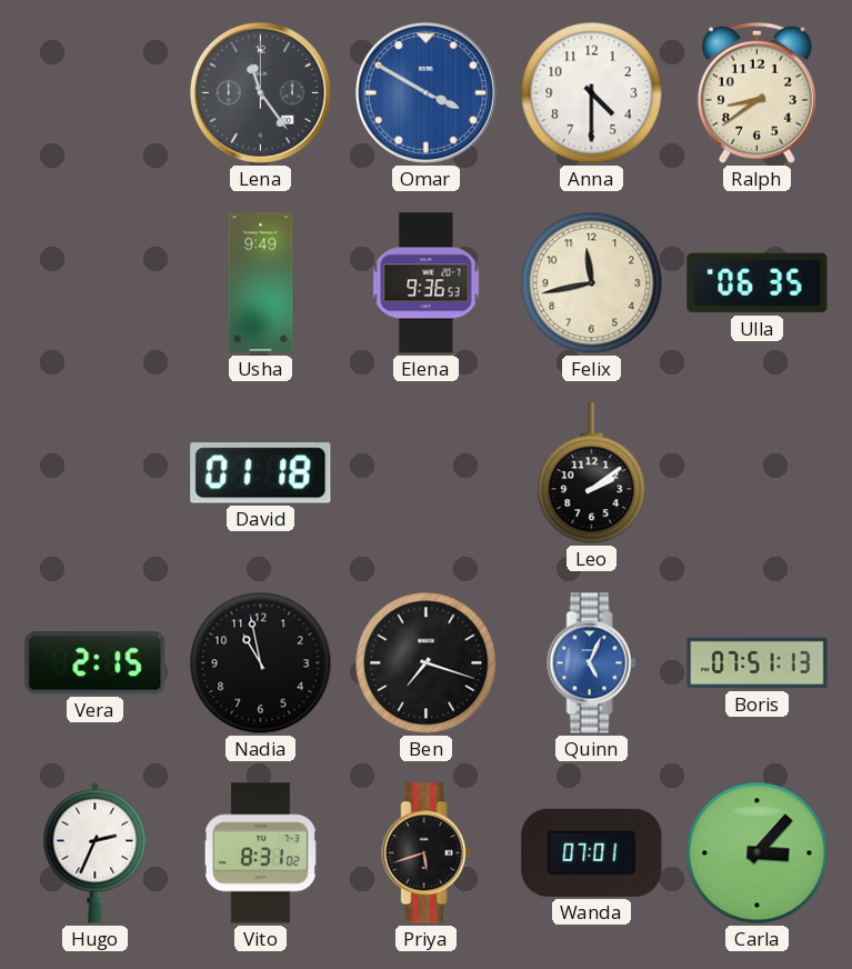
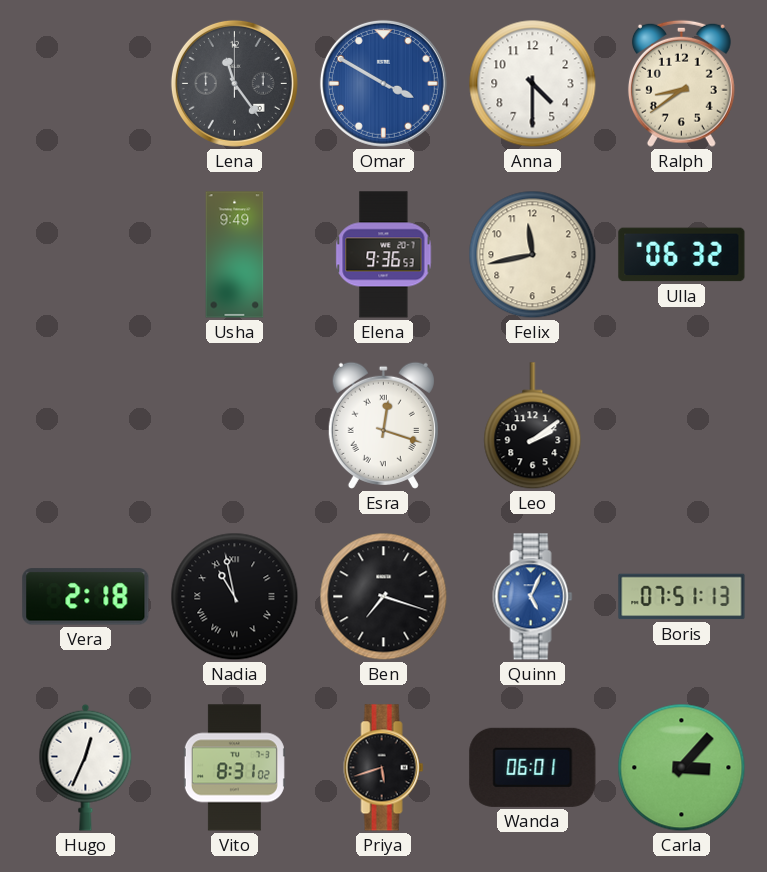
Ulla: 06:35 -> 06:32 (682, 255)
David: 01:18 -> none (261, 473)
Esra: none -> 12:18 (383, 425)
Vera: 2:15 -> 2:18 (86, 597)
Nadia numerals: Arabic -> Roman (235, 597)
Hugo: 2:34 -> 12:34 (86, 767)
Wanda: 07:01 -> 06:01 (533, 767)
